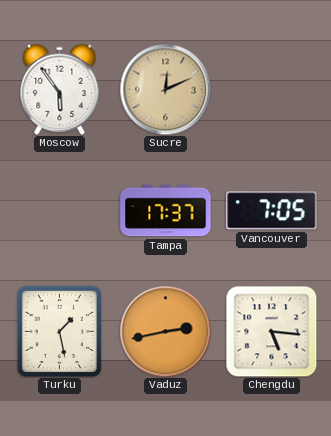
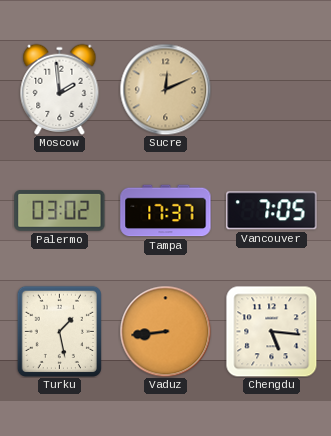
Moscow: 5:54 -> 1:59 (60, 89)
Palermo: none -> 03:02 (60, 210)
Vaduz: 2:43 -> 8:44 (165, 331)
